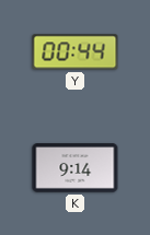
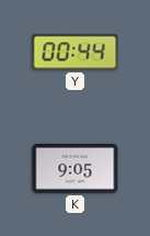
K: 9:14 -> 9:05 (76, 169)
